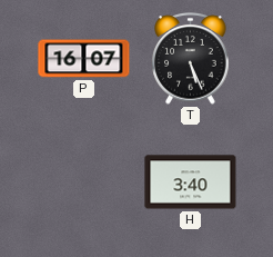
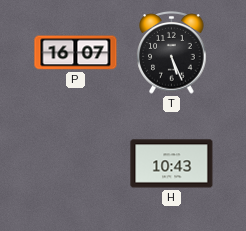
H: 3:40 -> 10:43 (172, 164)
